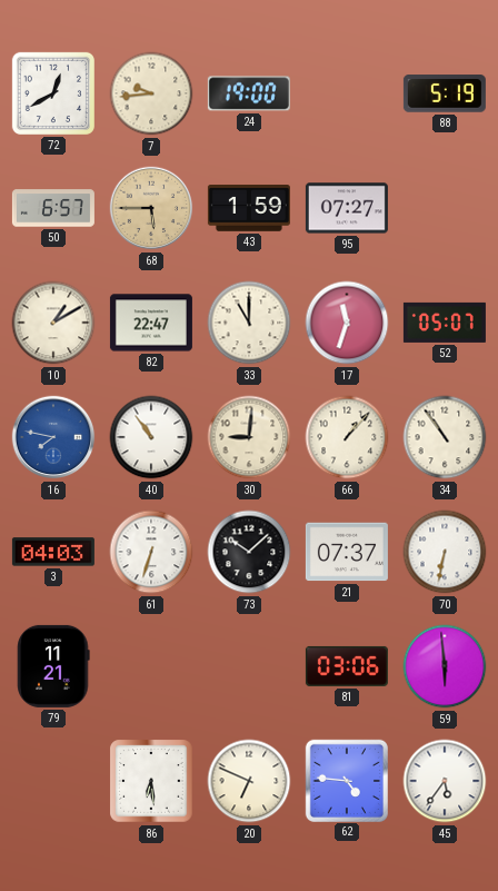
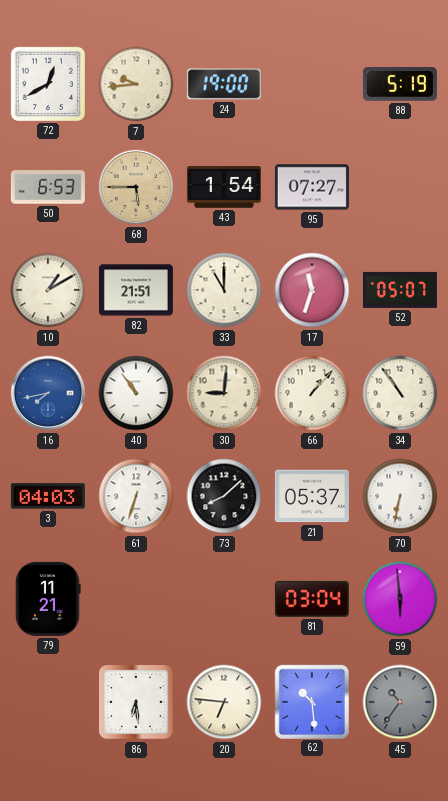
50: 6:57 -> 6:53 (48, 187)
43: 1:59 -> 1:54 (224, 188)
82: 22:47 -> 21:51 (136, 290)
16: 7:47 -> 7:43 (48, 393)
73: 10:08 -> 8:08 (224, 496)
21: 07:37 -> 05:37 (312, 496)
81: 03:06 -> 03:04 (312, 599)
20: 6:49 -> 6:46 (224, 702)
62: 4:46 -> 10:29 (311, 701)
45: 5:36 -> 10:36 (400, 702)
45 dial: white -> grey (400, 702)
